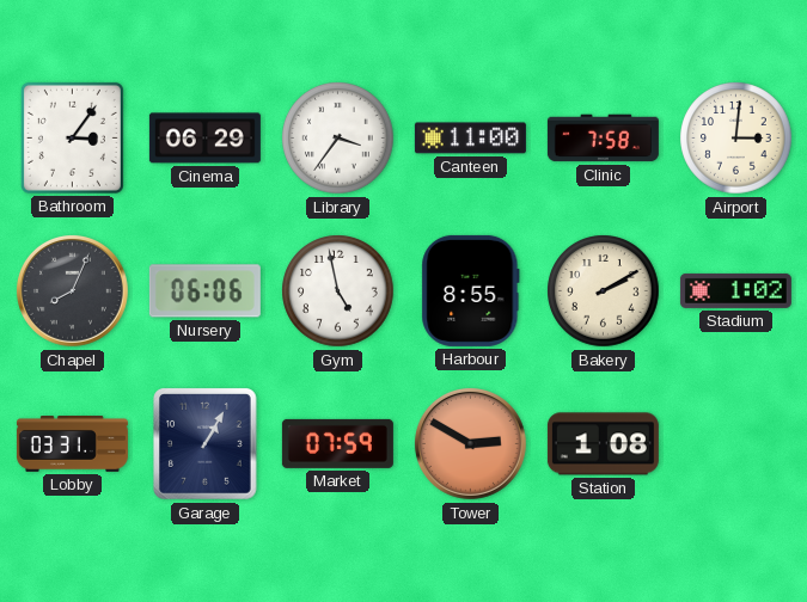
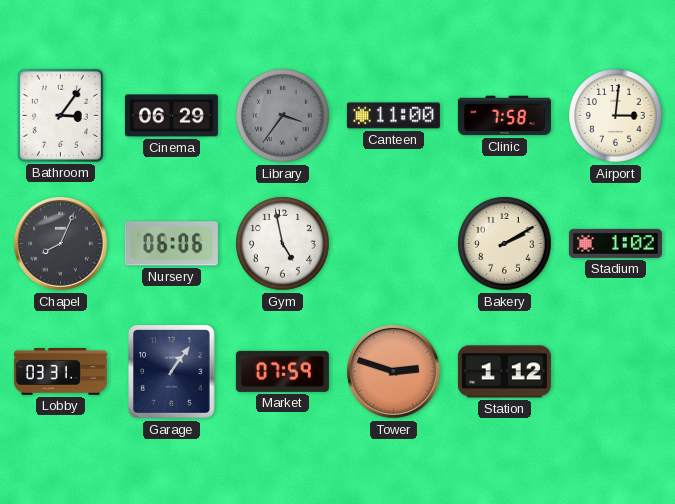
Library dial: white -> grey (283, 116)
Harbour: 8:55 -> none (471, 290)
Garage: 1:05 -> 1:06 (172, 372)
Tower: 2:50 -> 2:48 (393, 371)
Station: 1:08 -> 1:12 (504, 372)
